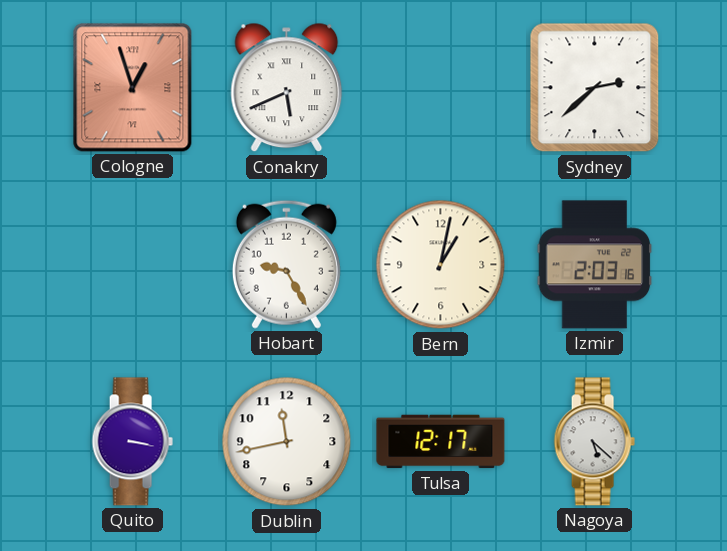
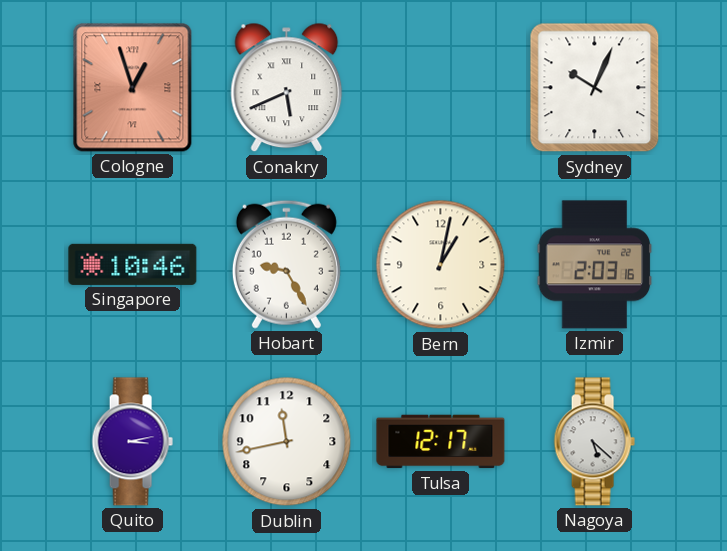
Sydney: 2:38 -> 10:04 (595, 88)
Singapore: none -> 10:46 (133, 264)
Quito: 3:17 -> 3:13 (132, 442)
